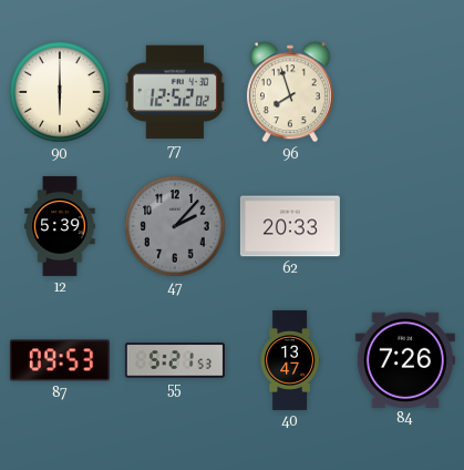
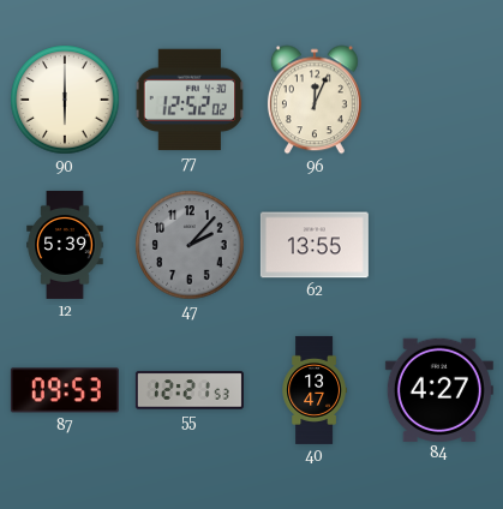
96: 7:57 -> 12:04 (315, 100)
62: 20:33 -> 13:55 (315, 245)
55: 5:21 -> 12:21 (190, 390)
84: 7:26 -> 4:27 (439, 389)
